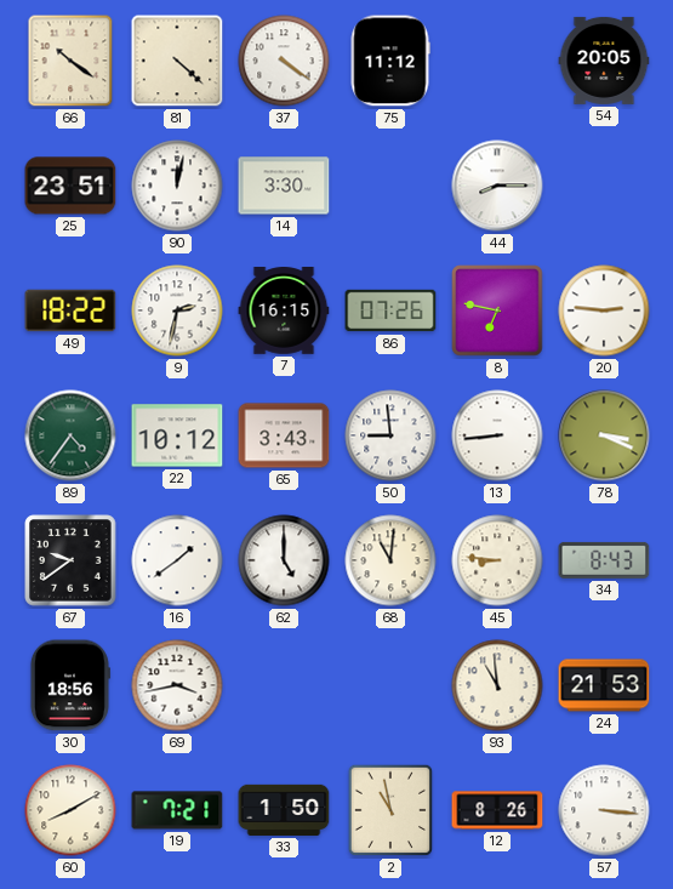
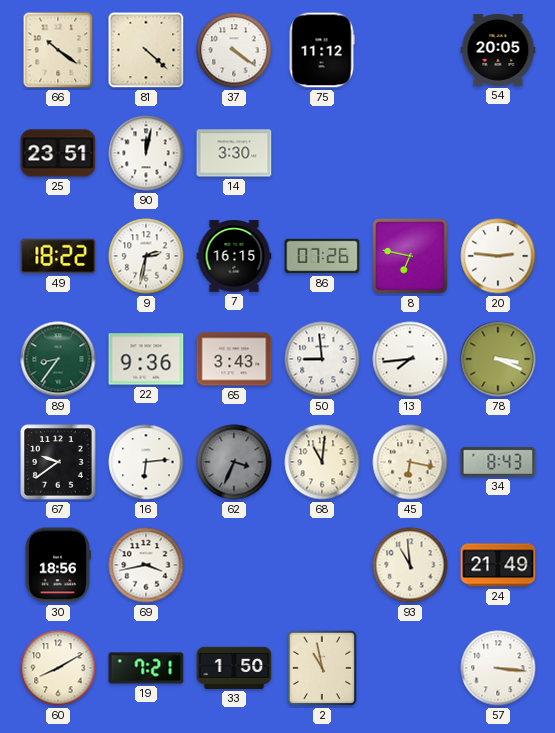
44: 8:15 -> none (497, 186)
89: 4:36 -> 8:36 (58, 359)
22: 10:12 -> 9:36 (146, 359)
13: 8:44 -> 7:44 (410, 359)
16: 1:39 -> 6:14 (146, 462)
62: 5:00 -> 3:34 (234, 462)
62 dial: white -> grey (234, 462)
45: 8:46 -> 6:17 (410, 462)
24: 21:53 -> 21:49 (498, 565)
12: 8:26 -> none (497, 810)
